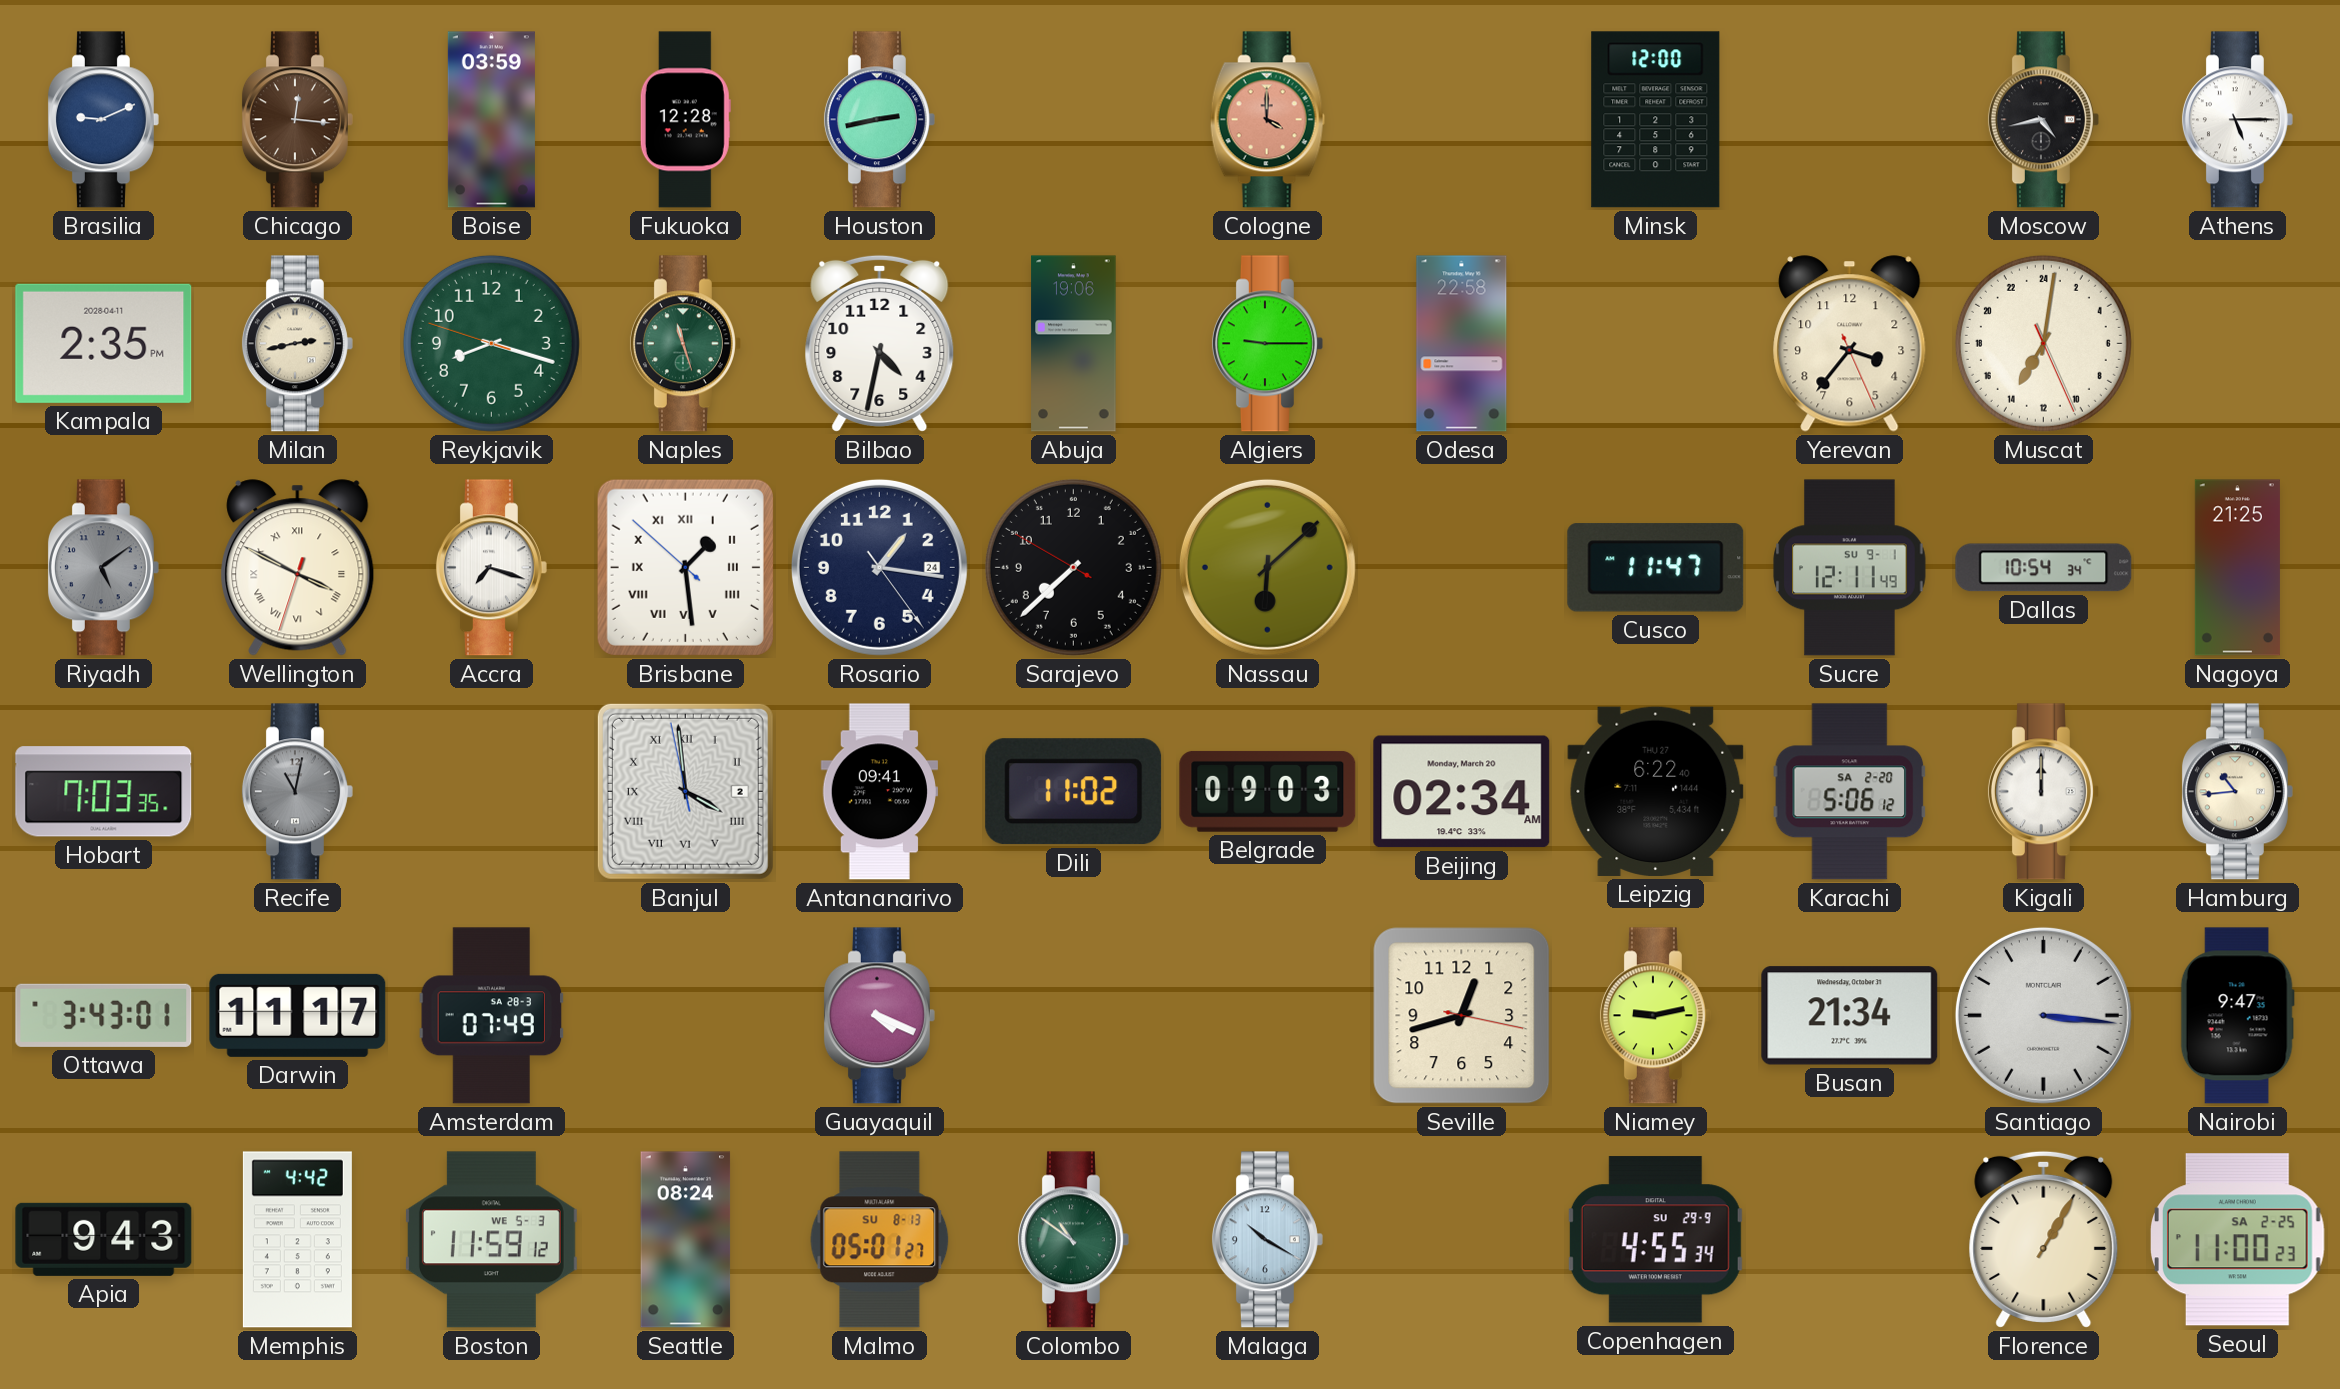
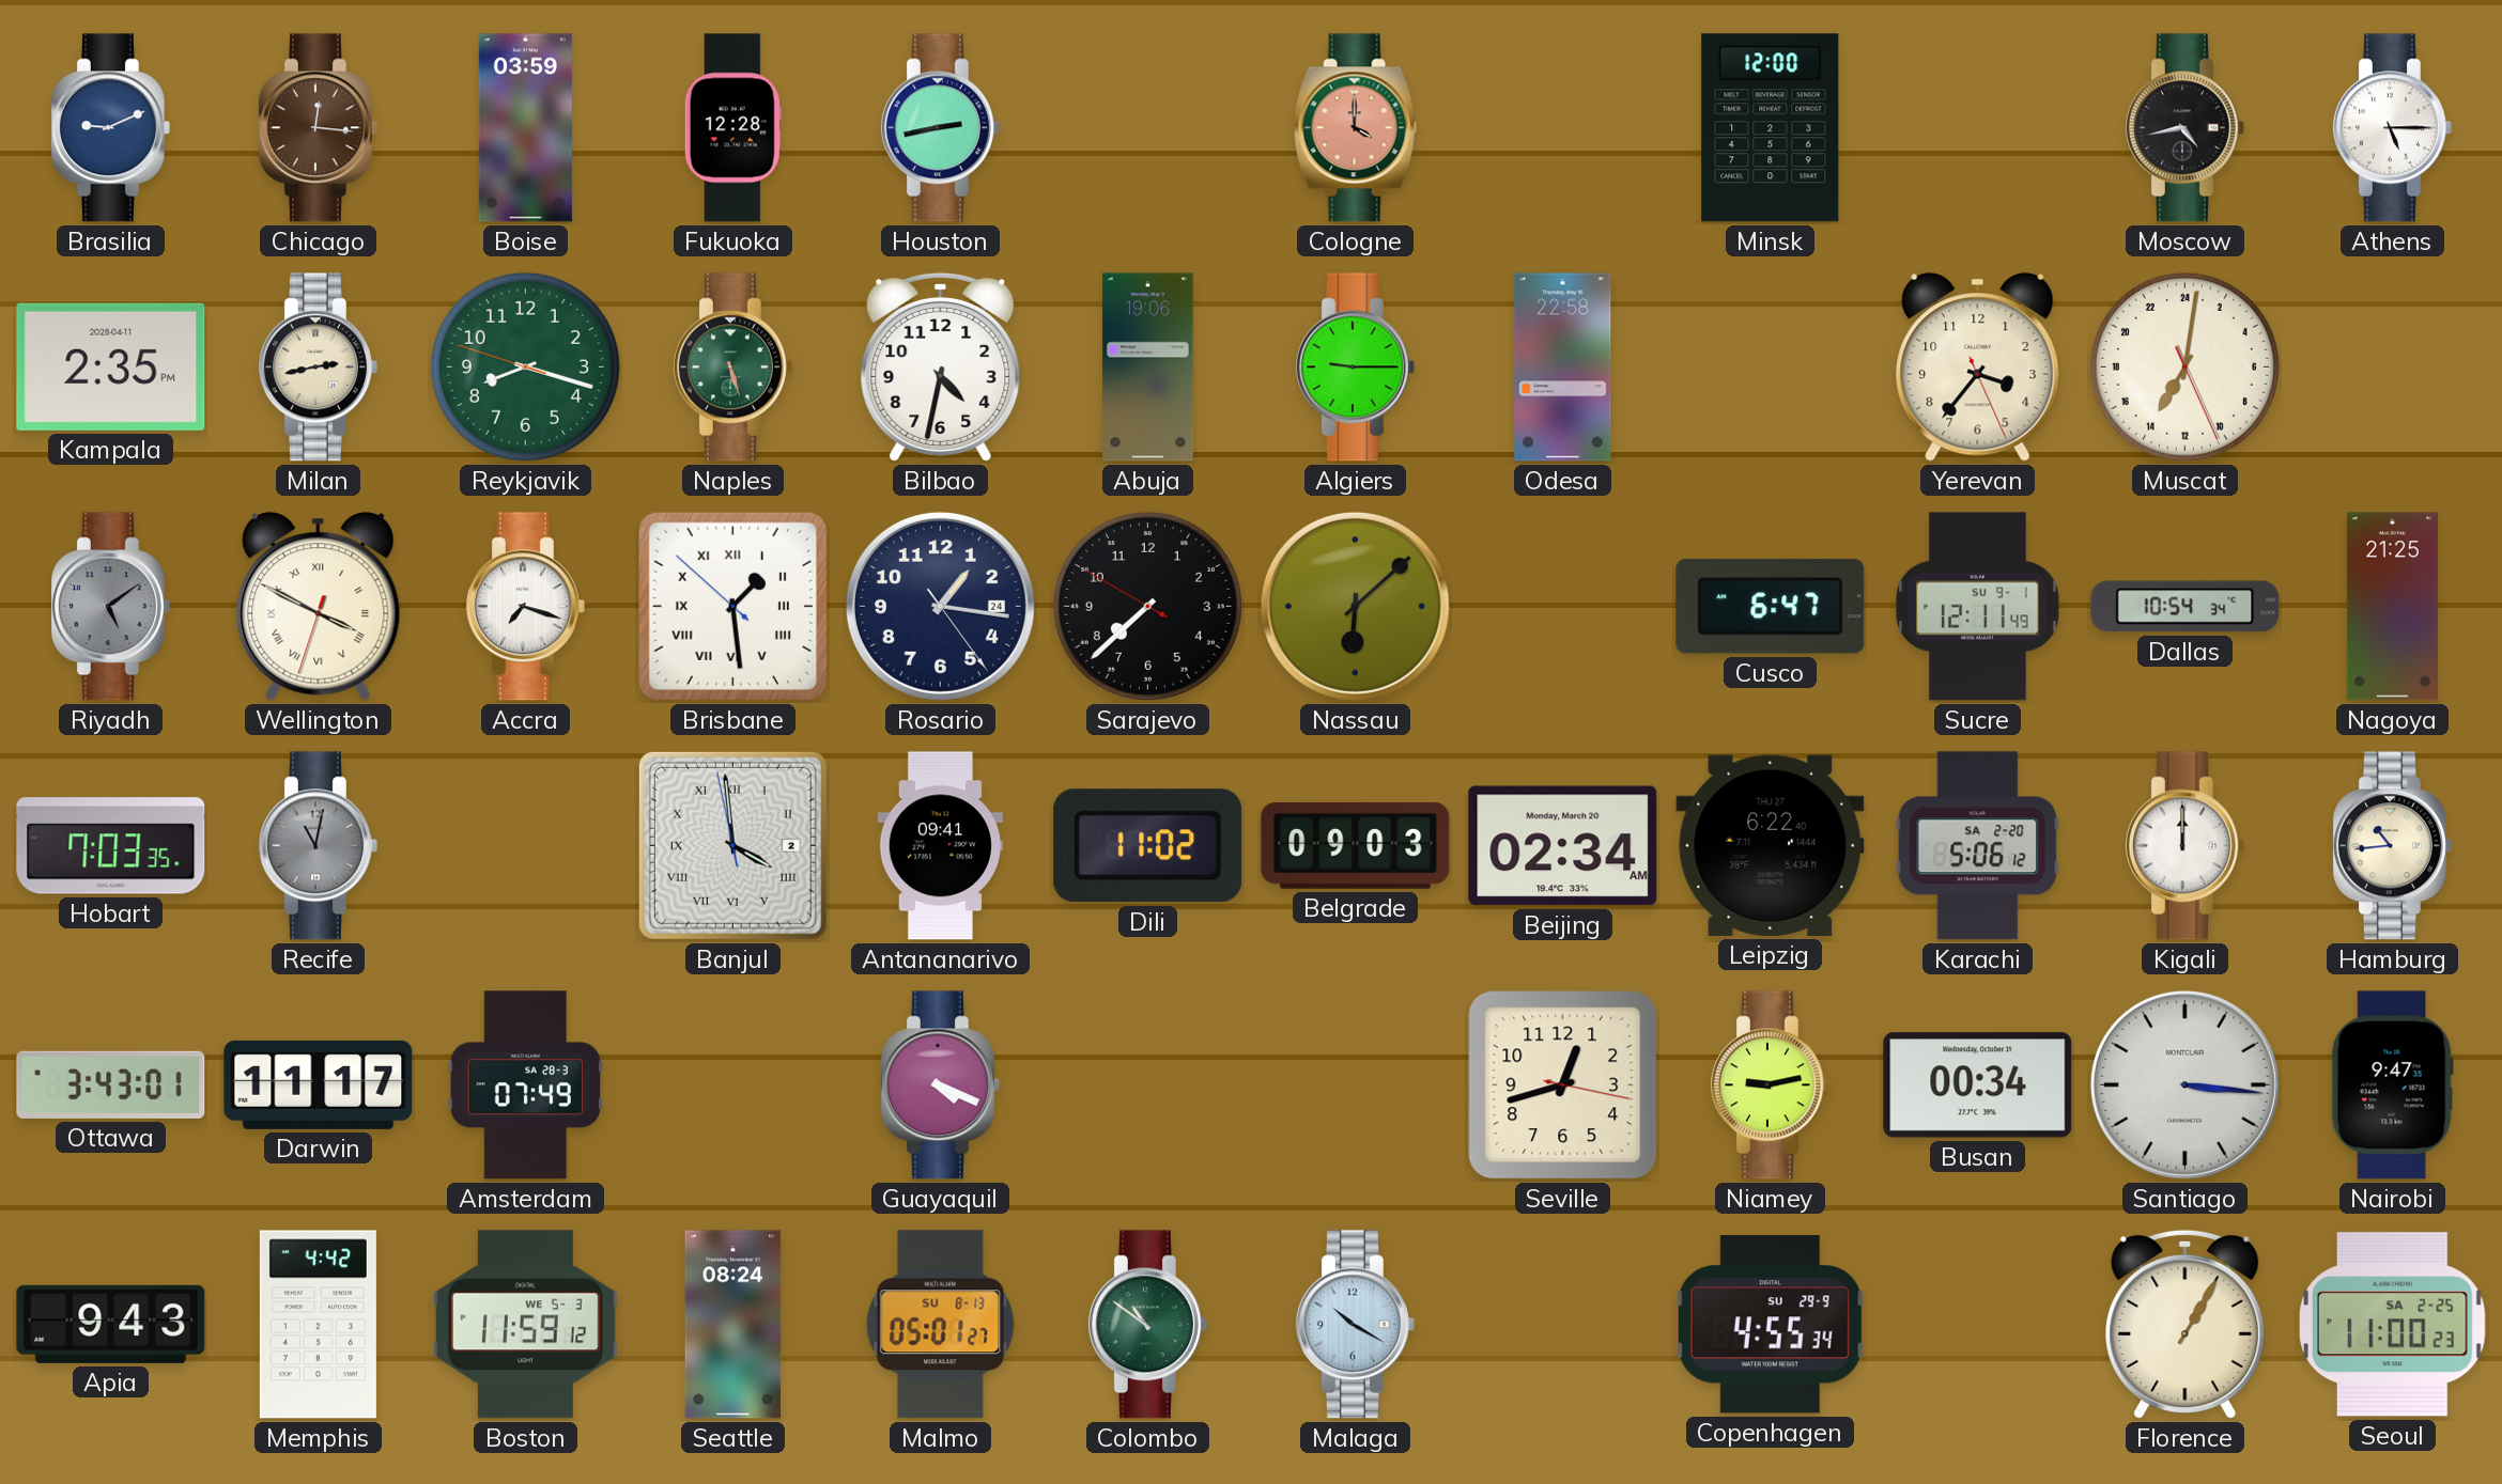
Naples: 11:27 -> 5:27 (732, 368)
Cusco: 11:47 -> 6:47 (1771, 607)
Busan: 21:34 -> 00:34 (1978, 1085)
